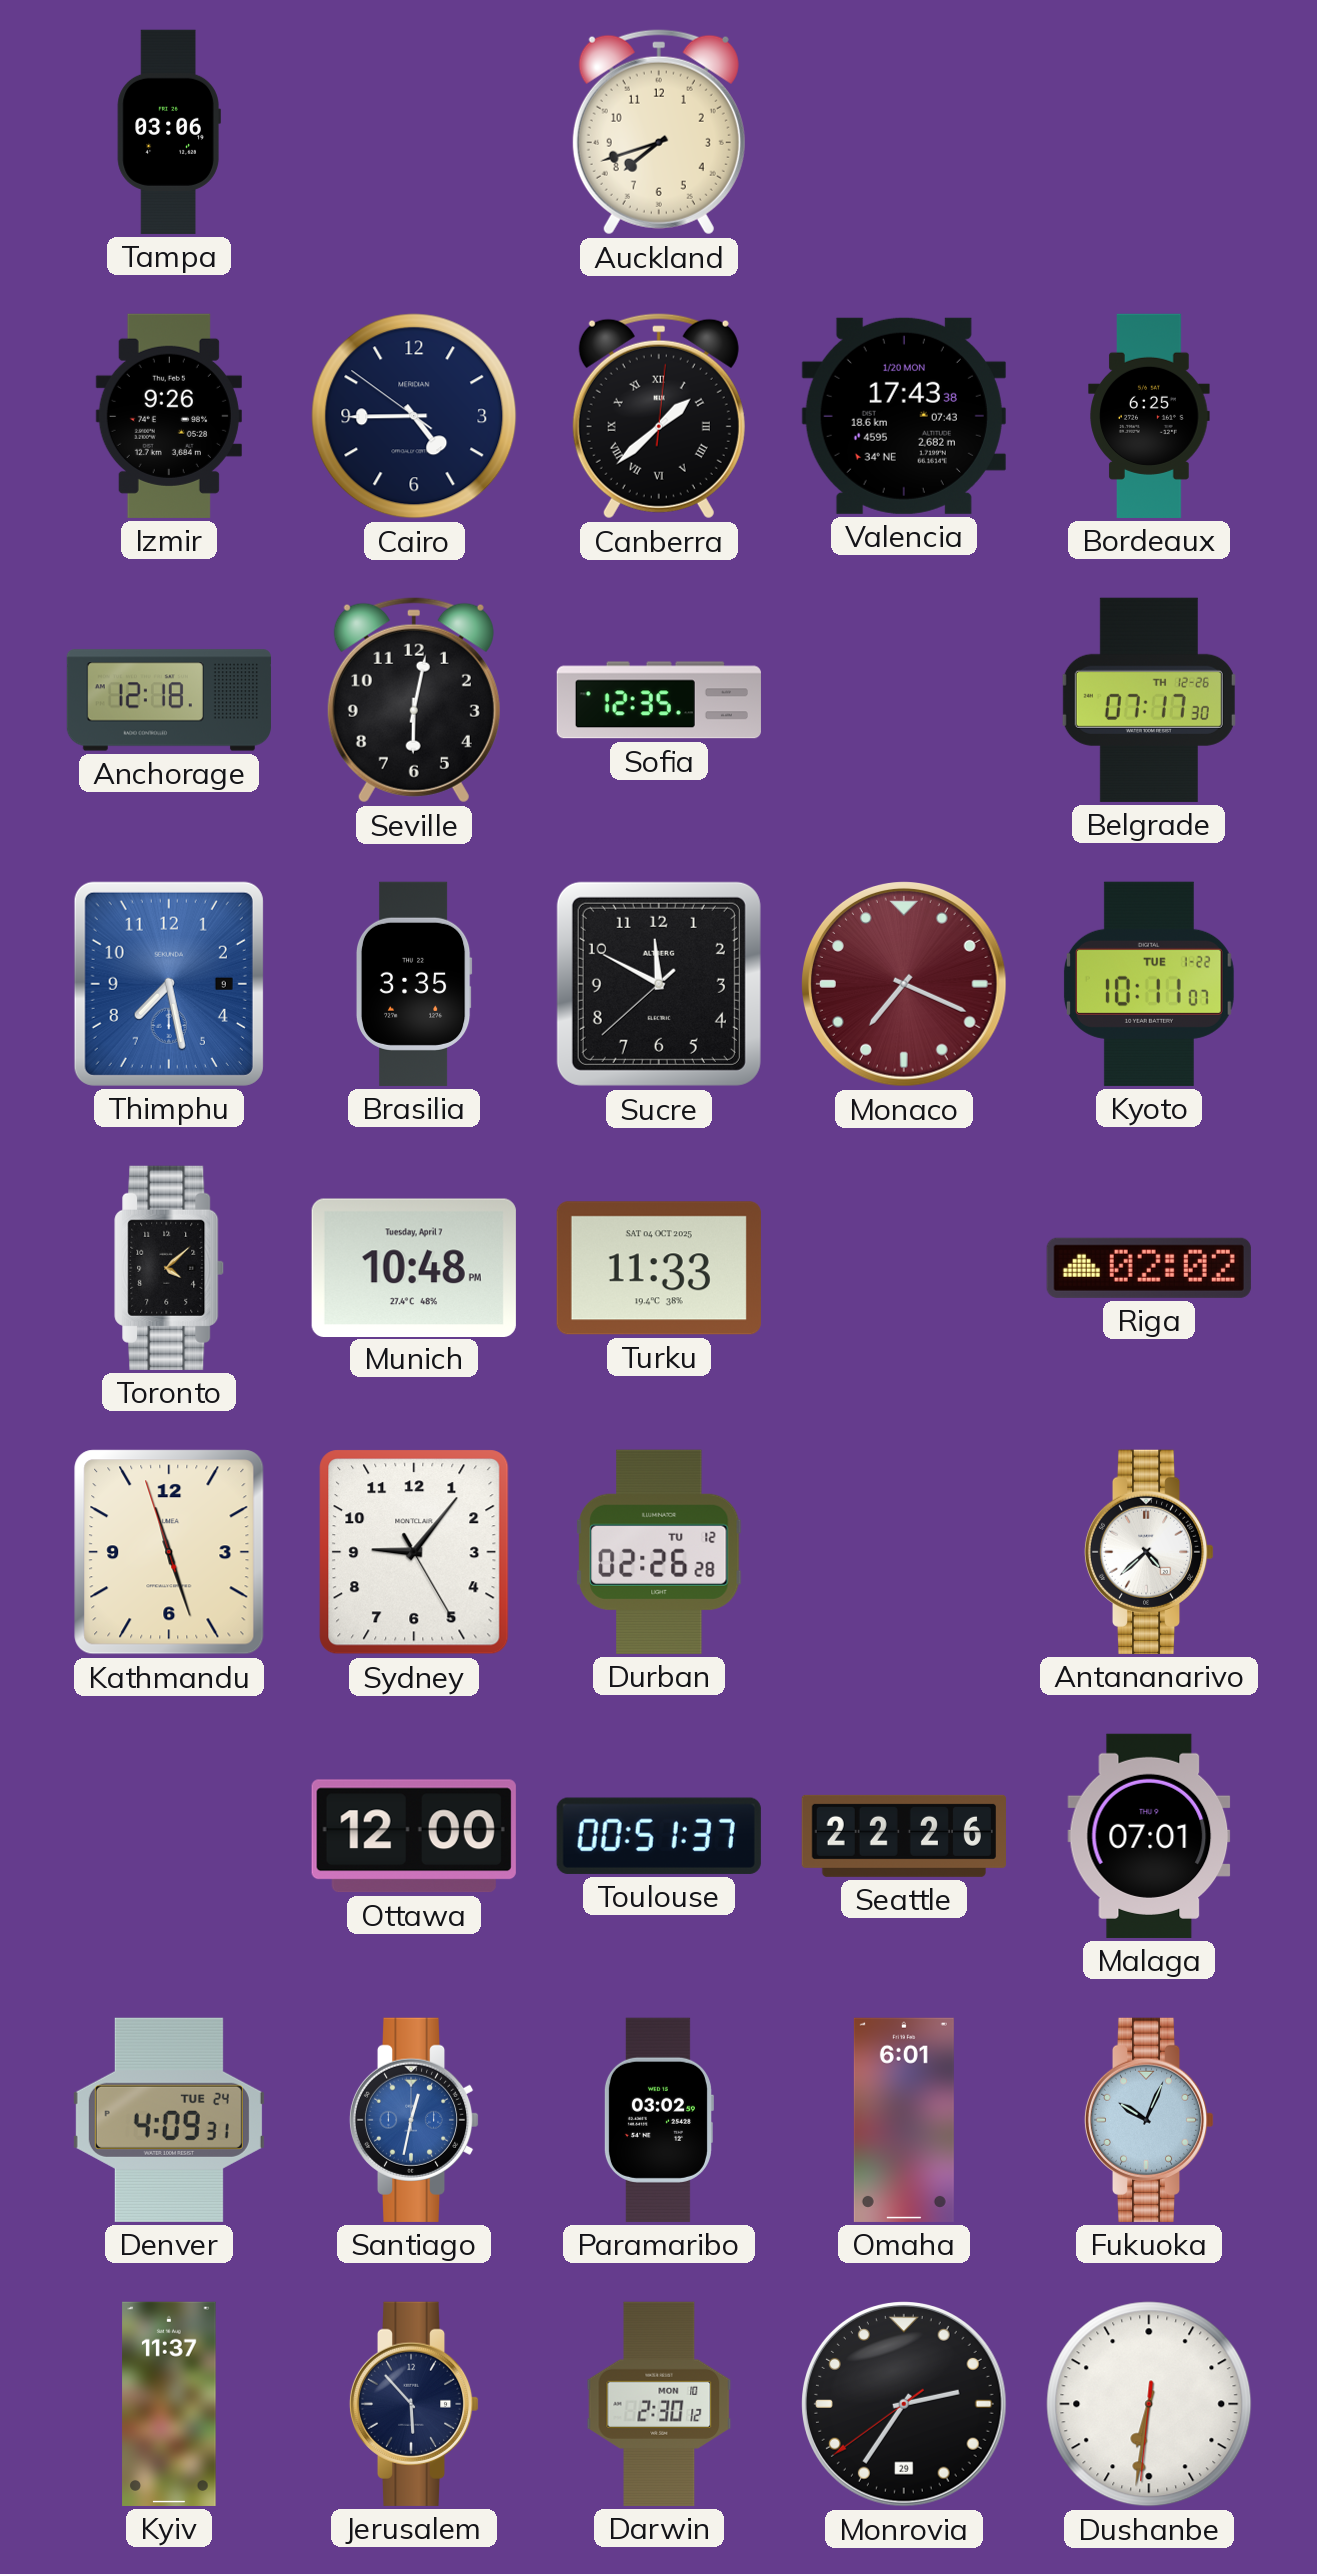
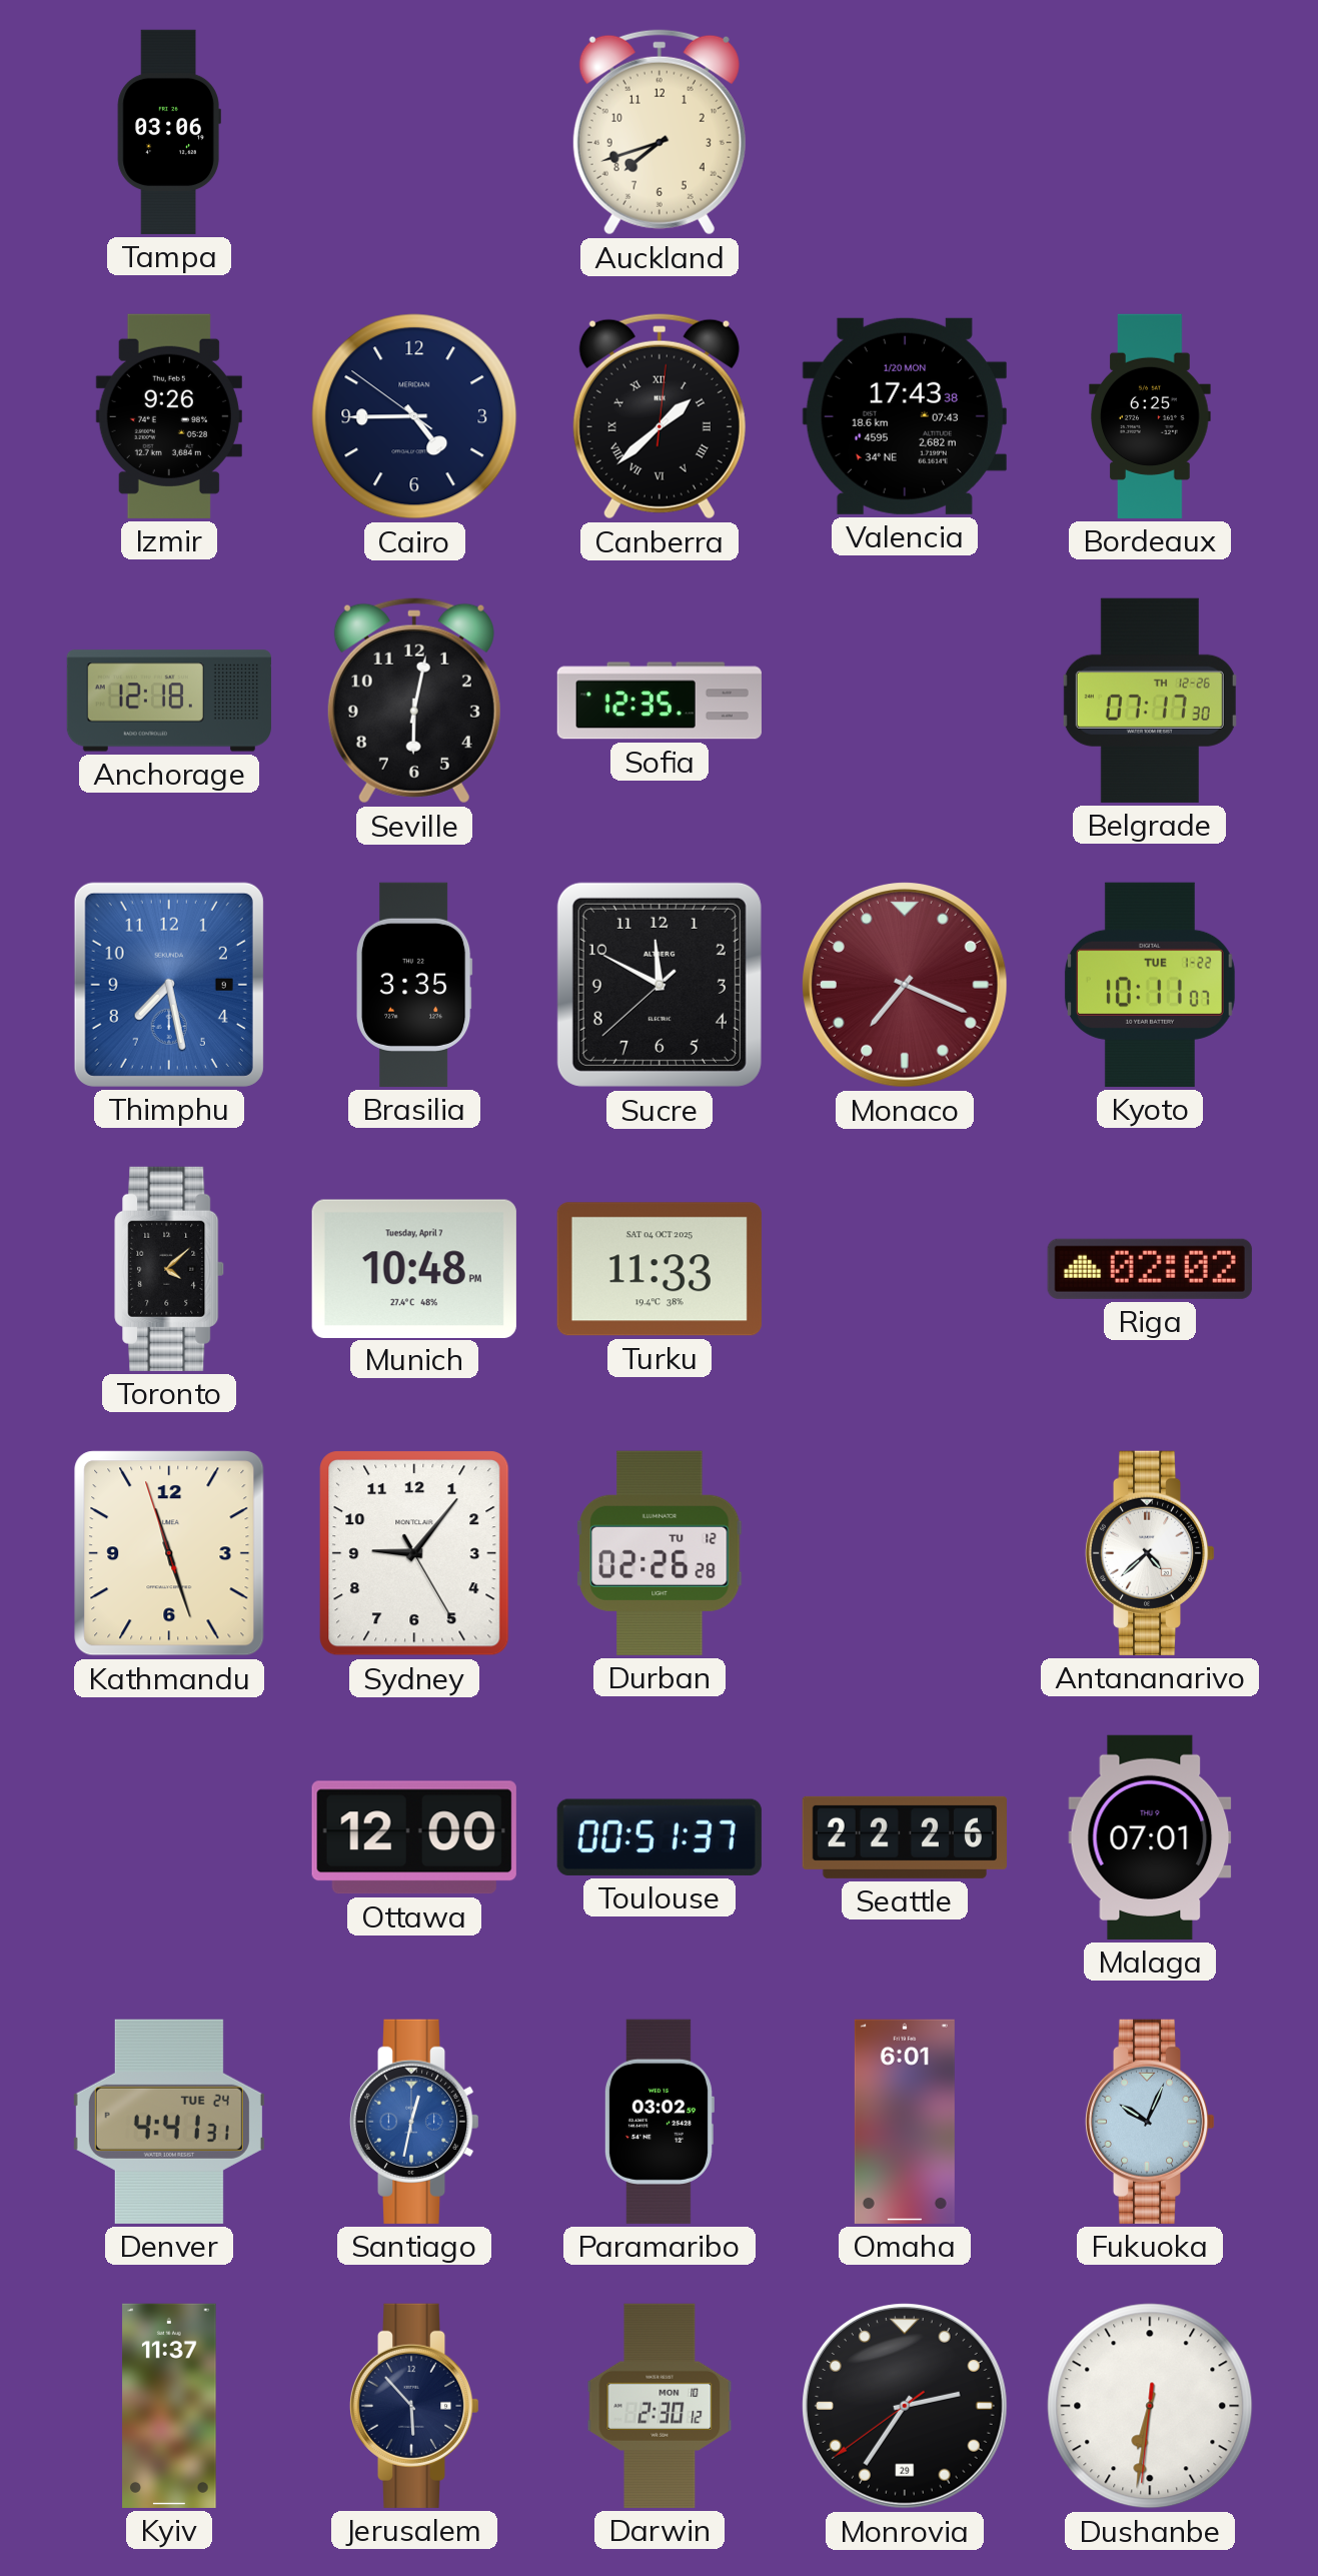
Denver: 4:09 -> 4:41 (169, 2122)
